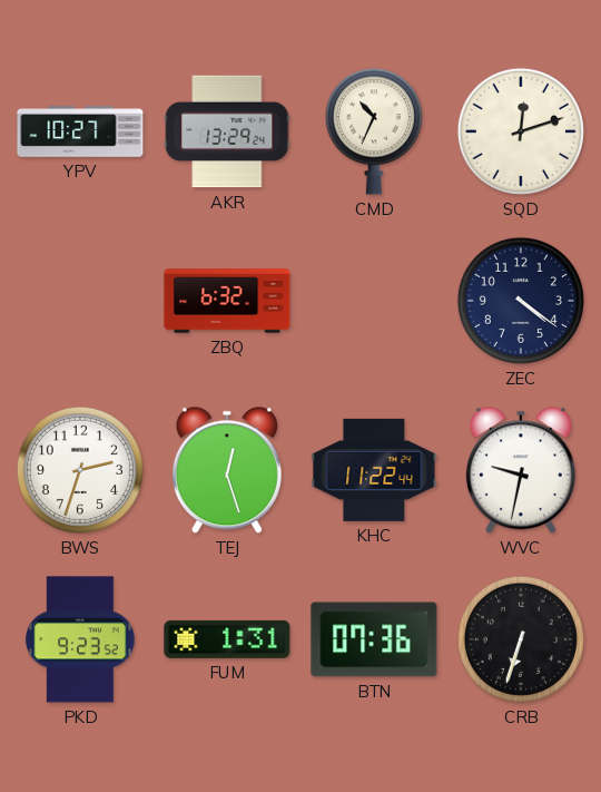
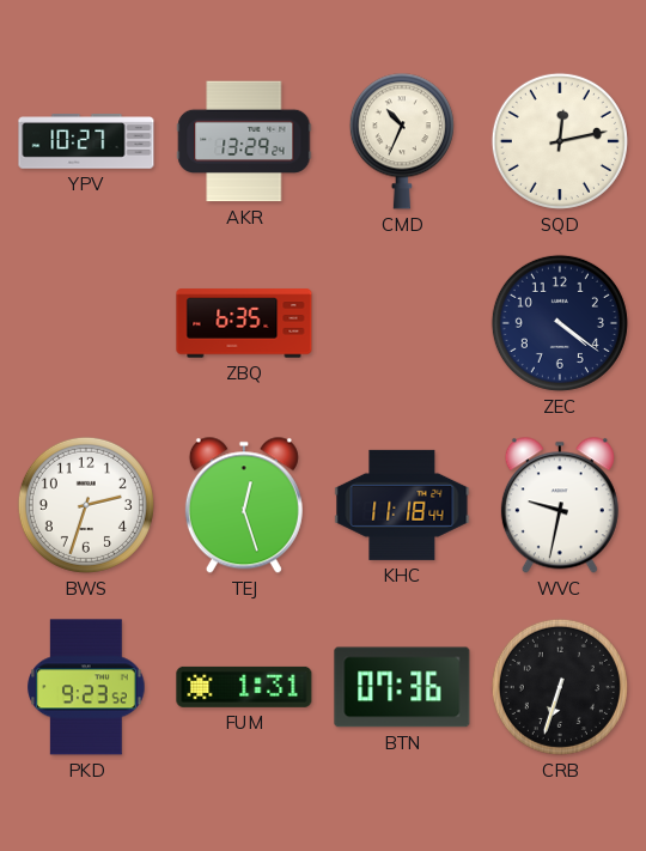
SQD: 12:12 -> 12:13 (560, 141)
ZBQ: 6:32 -> 6:35 (244, 323)
KHC: 11:22 -> 11:18 (402, 505)
